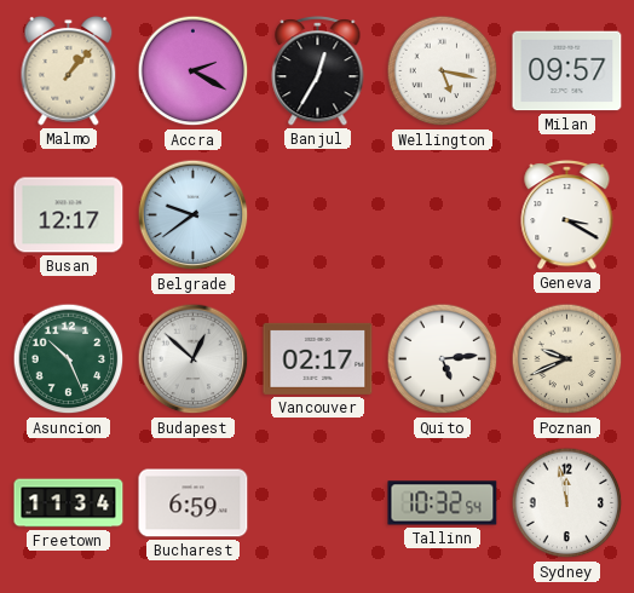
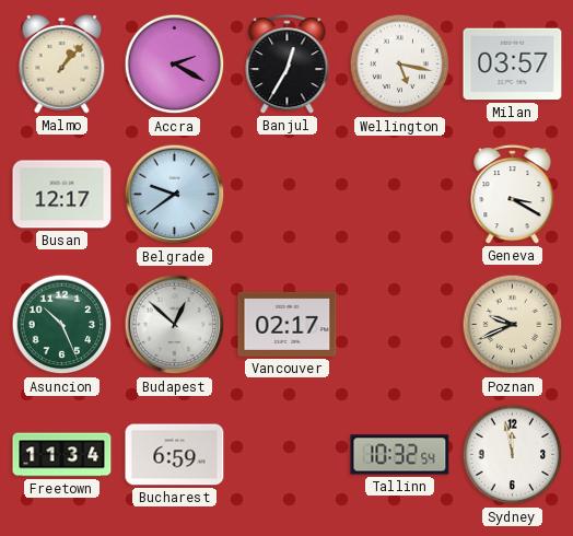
Milan: 09:57 -> 03:57 (513, 65)
Quito: 5:14 -> none (443, 359)
